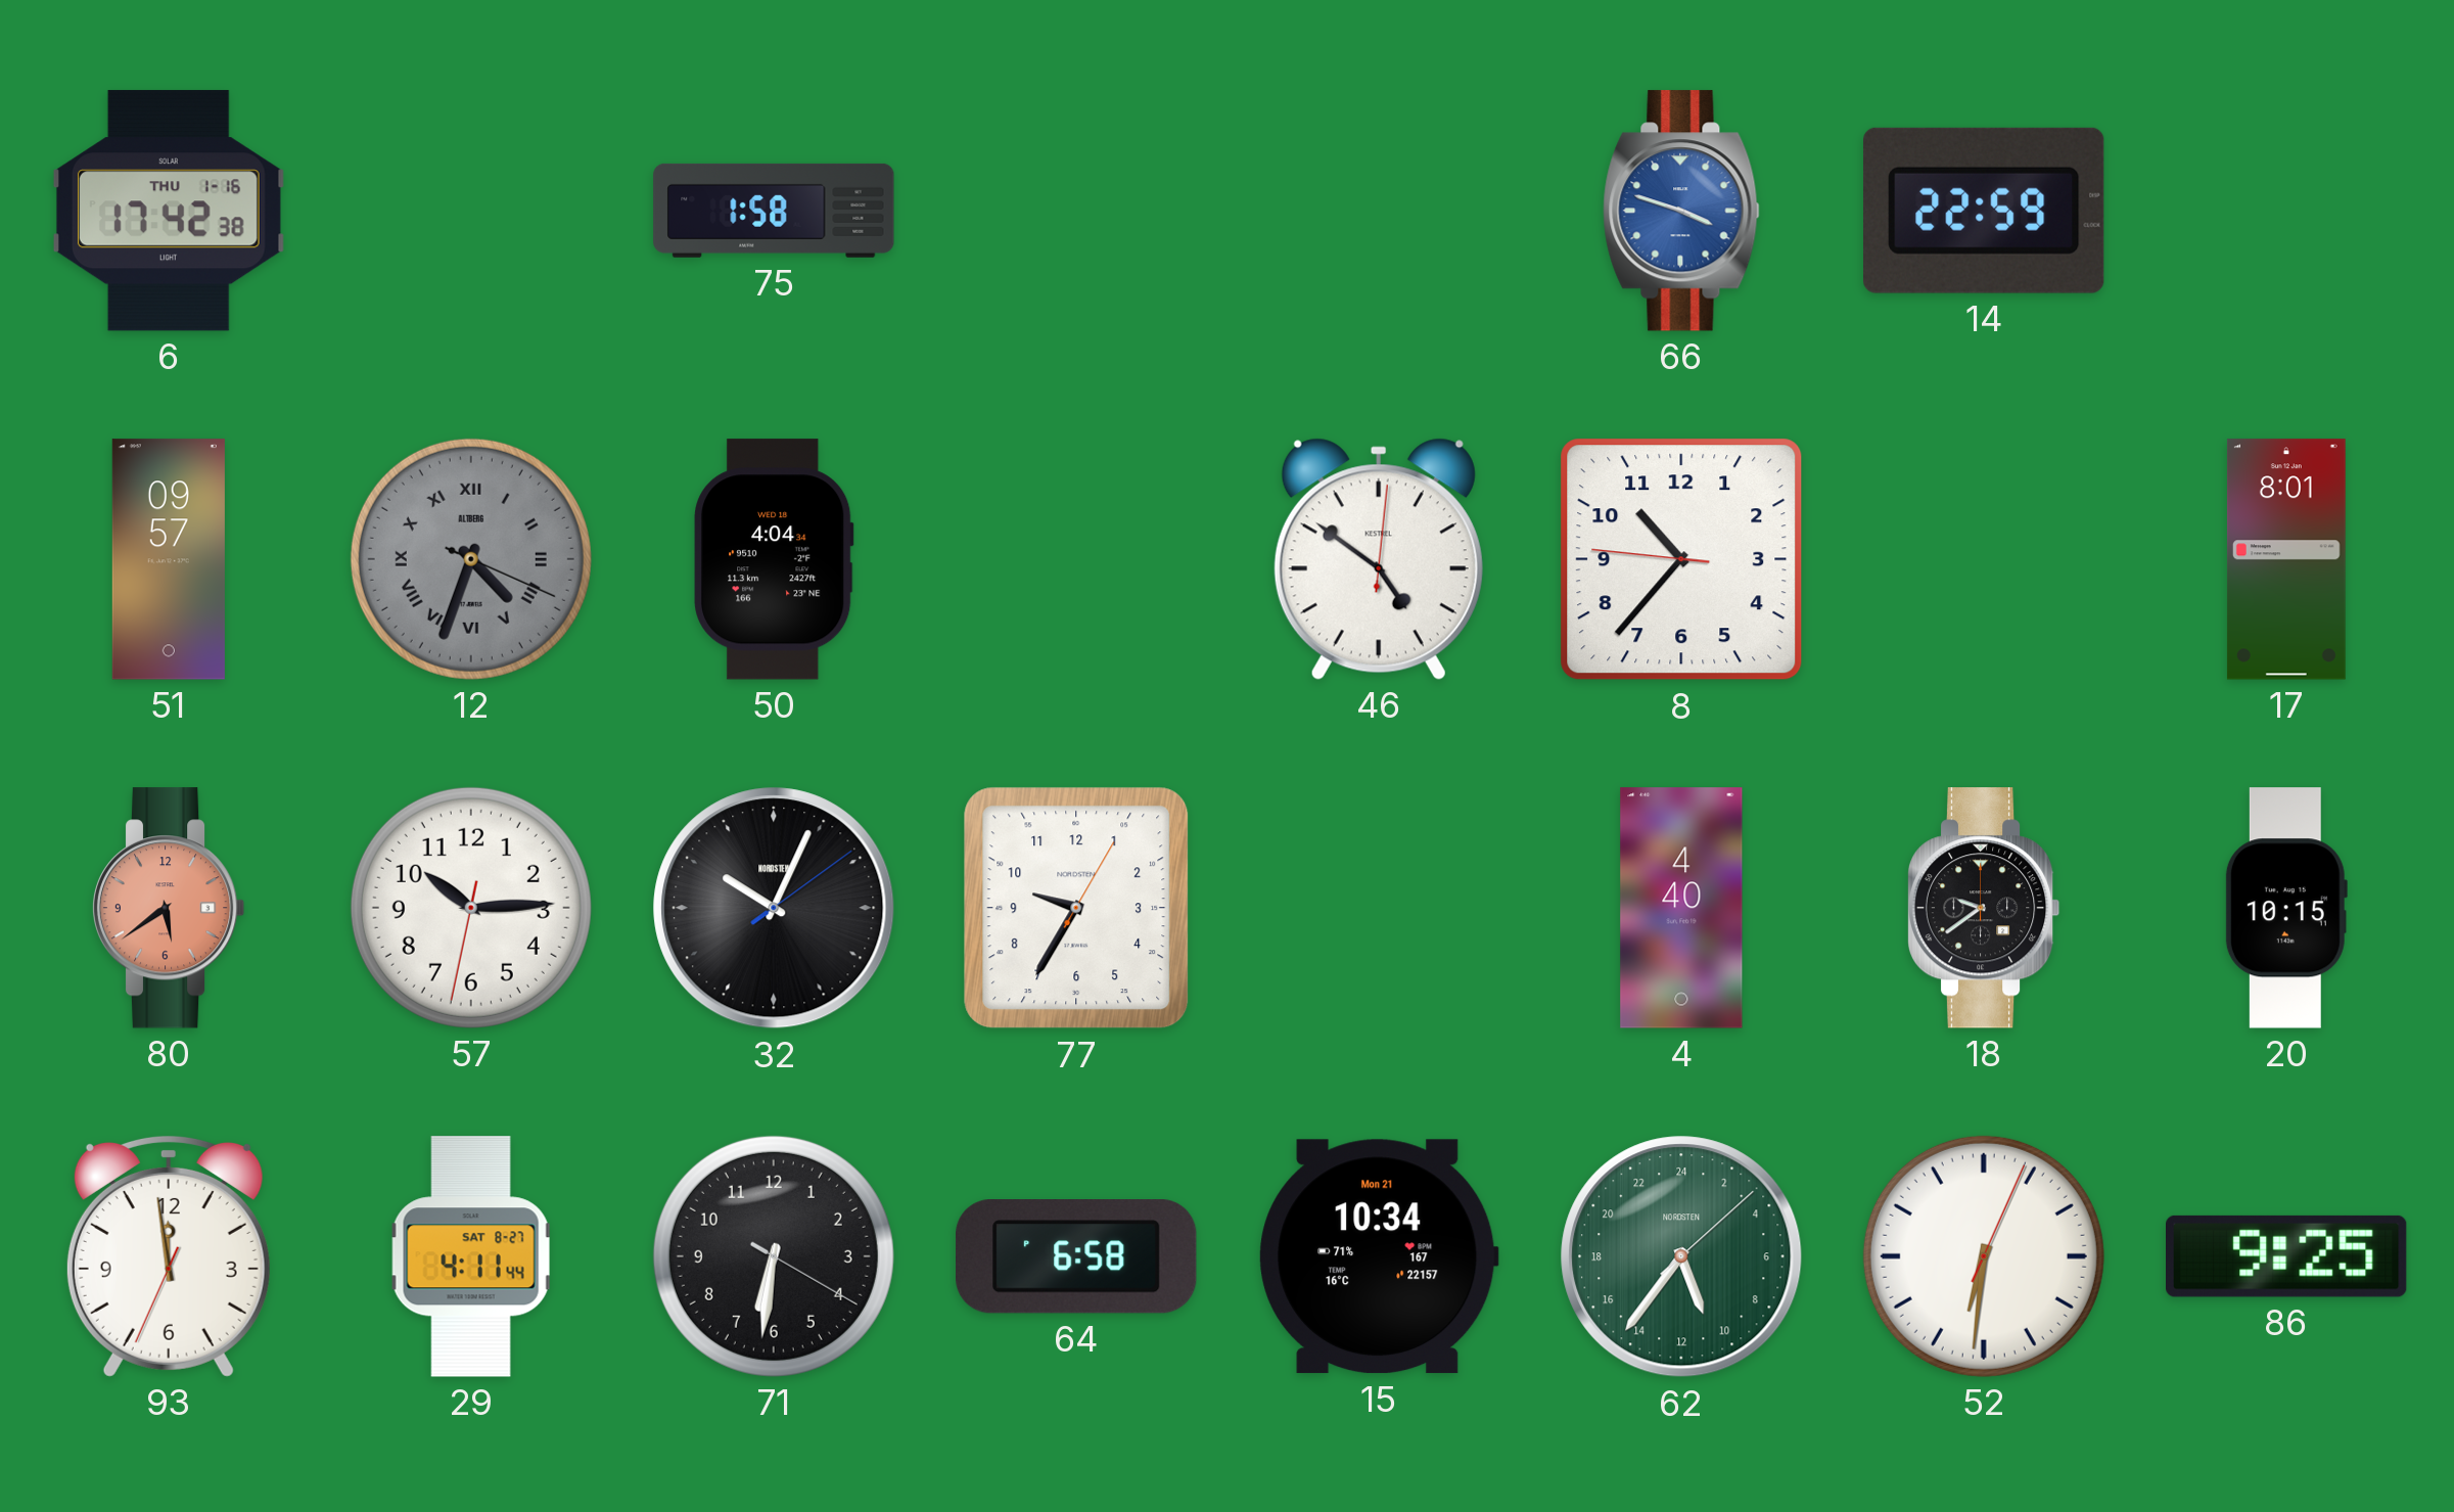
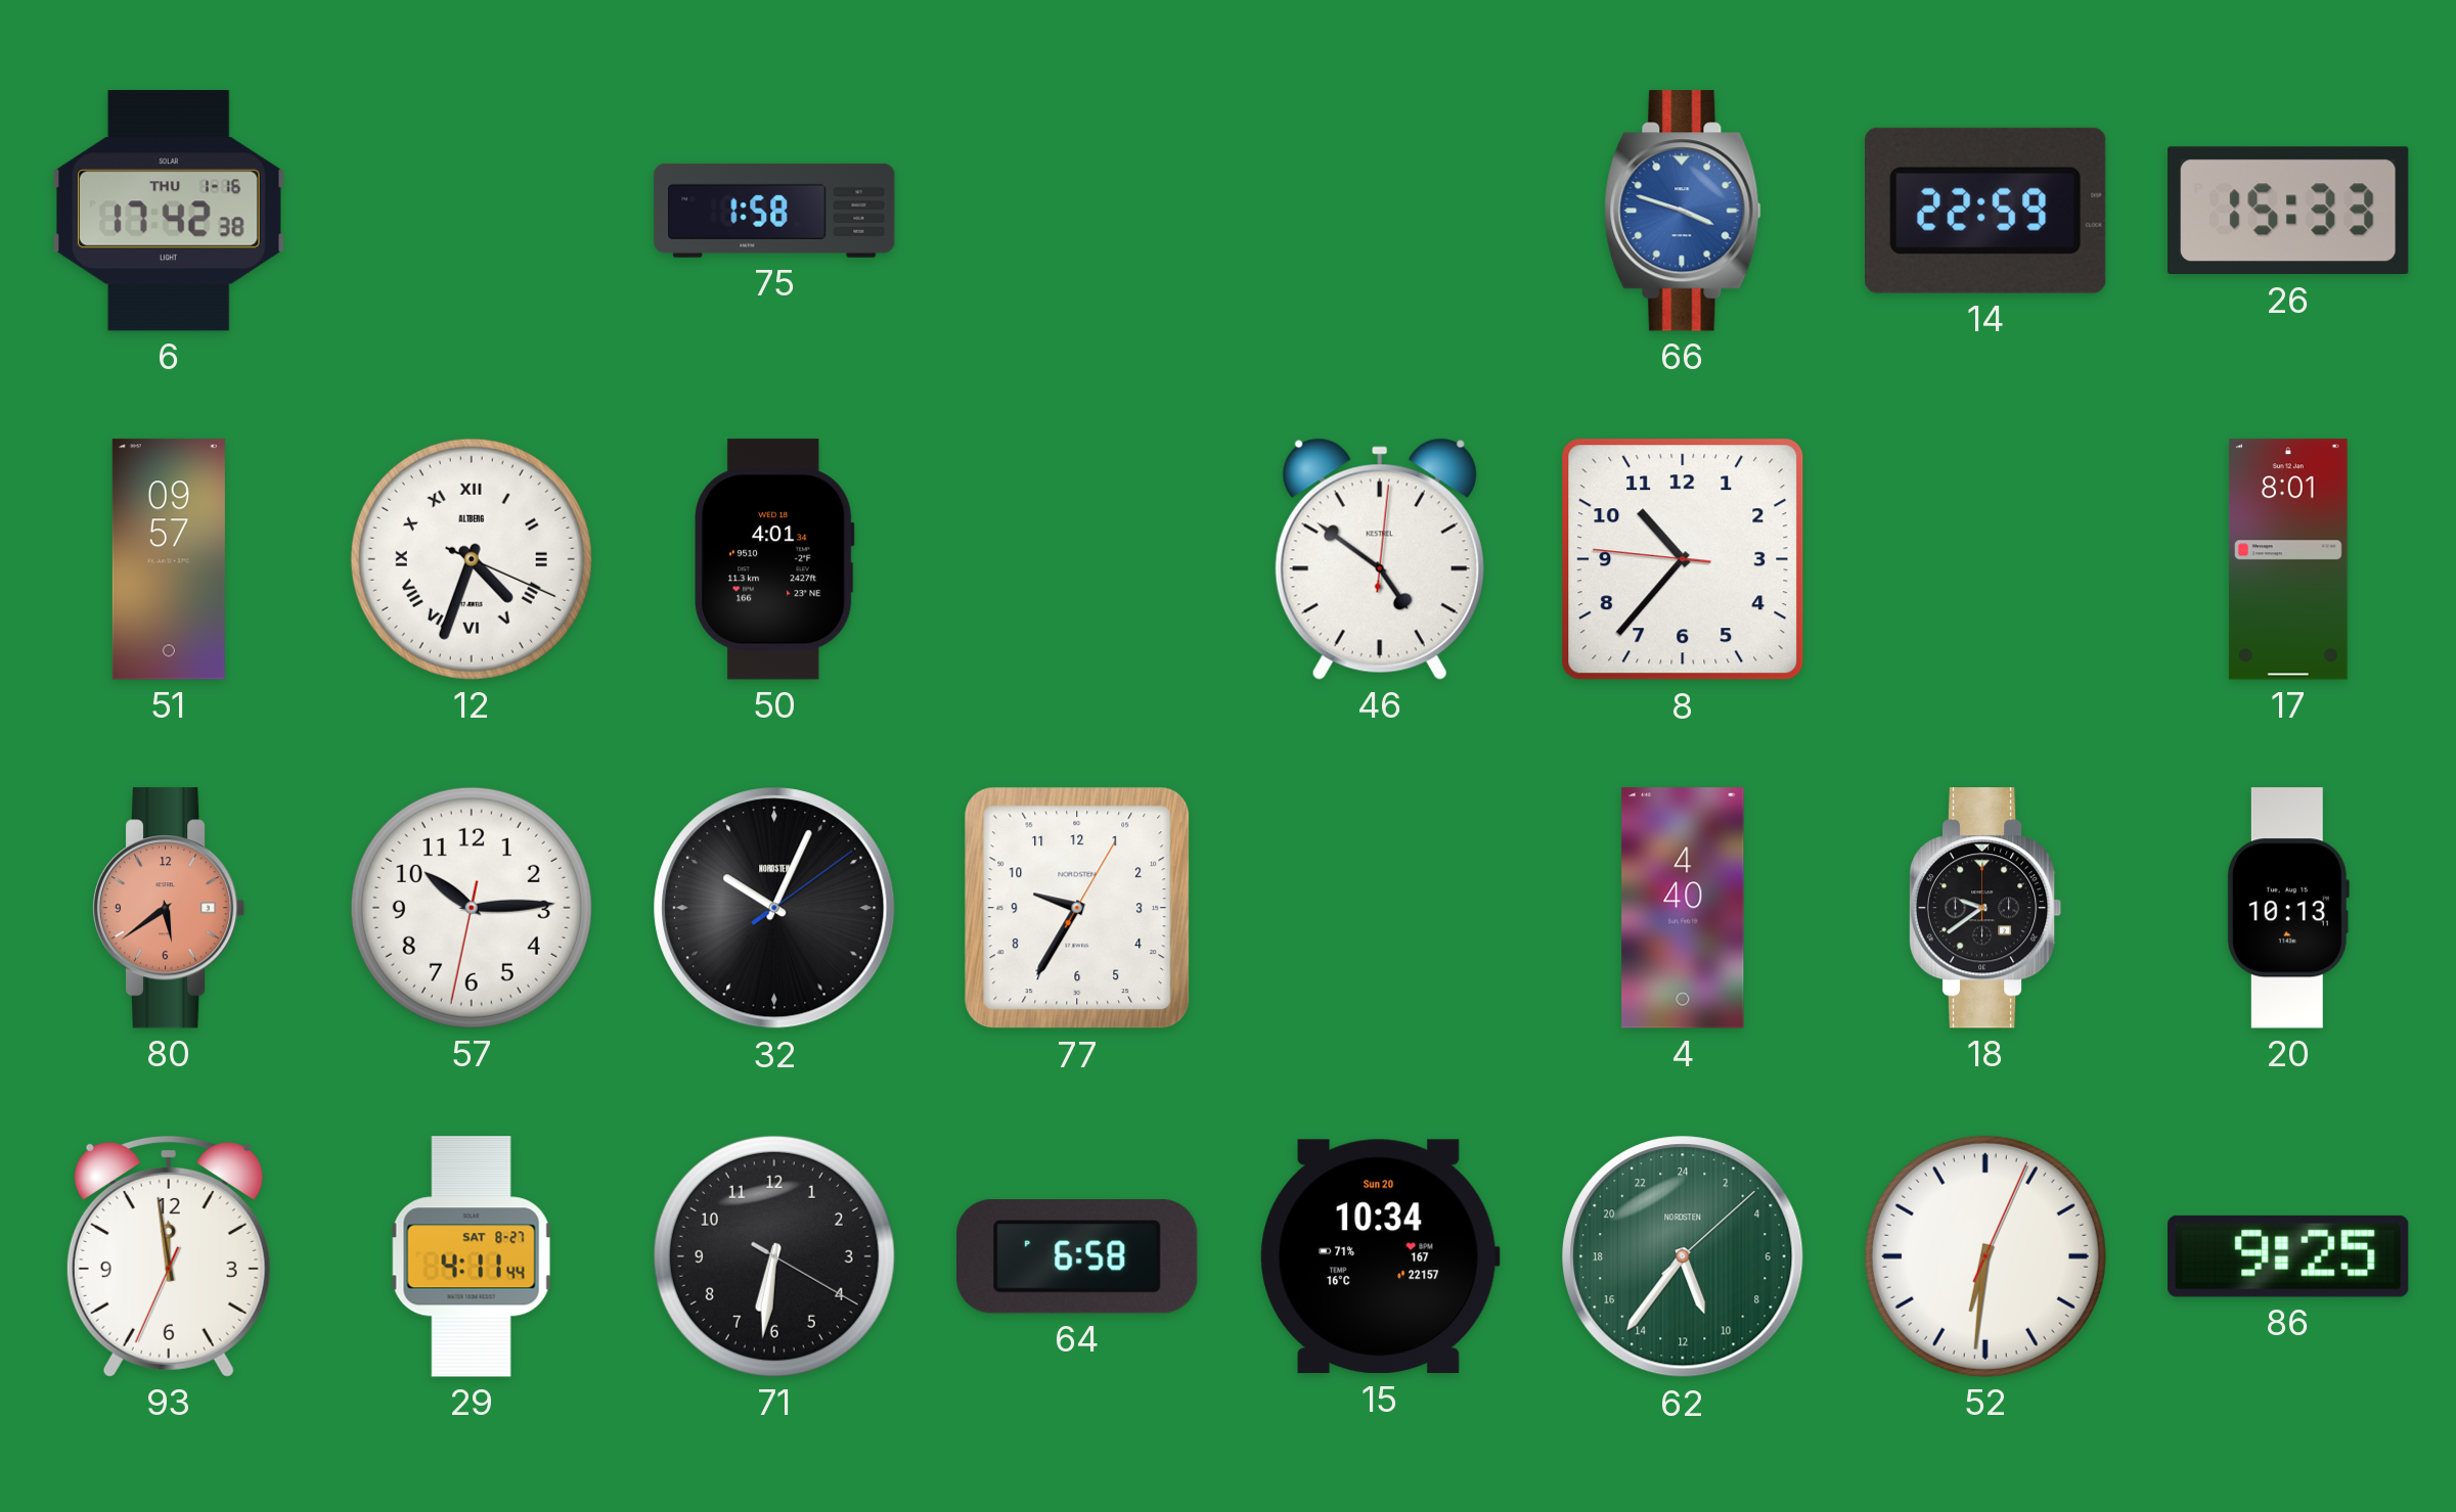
26: none -> 15:33 (2288, 211)
12 dial: grey -> white (472, 559)
50: 4:04 -> 4:01 (774, 559)
20: 10:15 -> 10:13 (2288, 908)
15 date: Mon 21 -> Sun 20 (1380, 1256)
